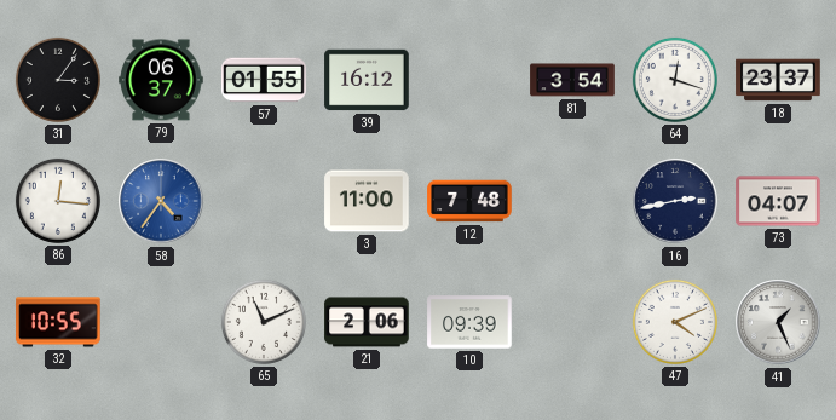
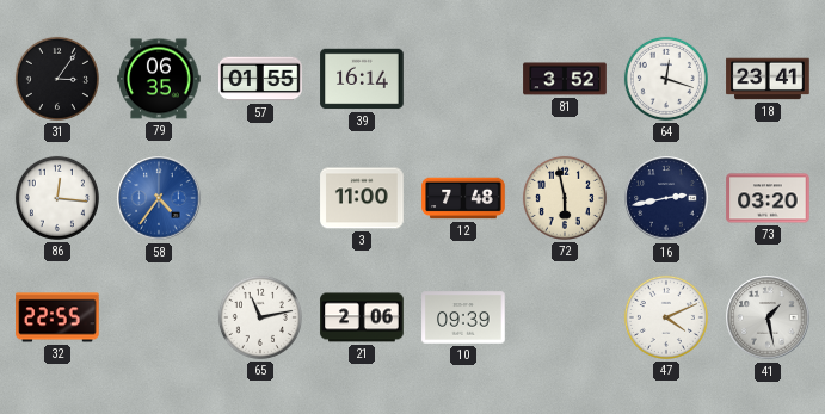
79: 06:37 -> 06:35 (159, 79)
39: 16:12 -> 16:14 (362, 79)
81: 3:54 -> 3:52 (565, 79)
18: 23:37 -> 23:41 (768, 79)
72: none -> 5:58 (565, 198)
73: 04:07 -> 03:20 (768, 198)
32: 10:55 -> 22:55 (57, 317)
65: 11:11 -> 11:13 (260, 317)
41: 1:26 -> 1:28 (768, 317)
